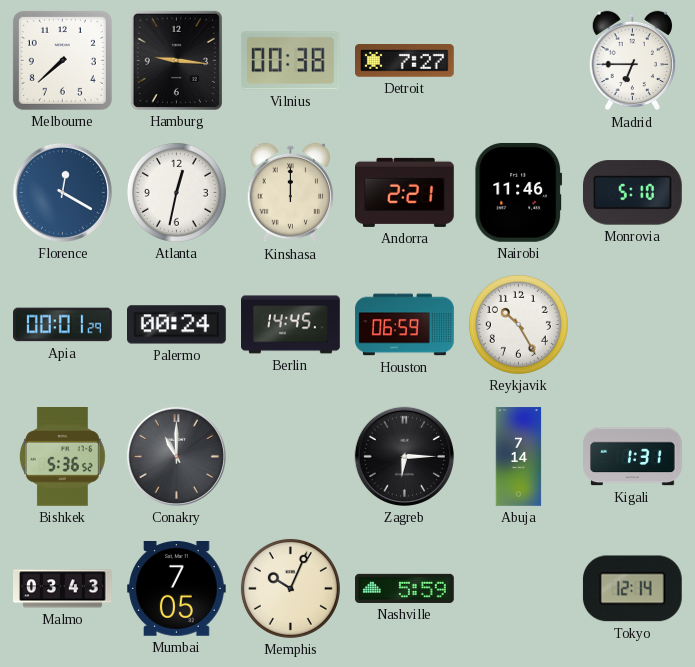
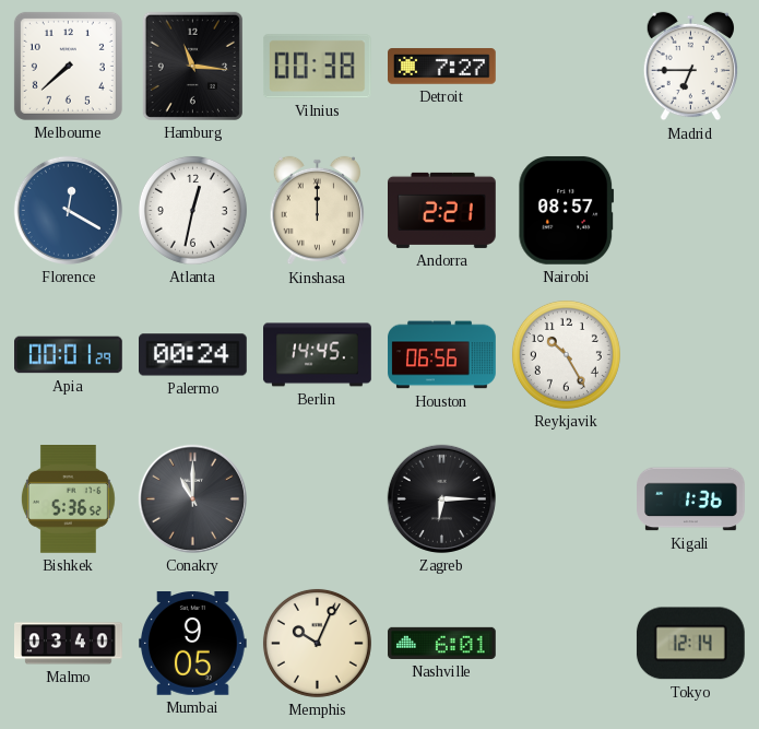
Hamburg: 9:16 -> 11:16 (192, 66)
Nairobi: 11:46 -> 08:57 (567, 210)
Monrovia: 5:10 -> none (632, 193)
Houston: 06:59 -> 06:56 (442, 355)
Abuja: 7:14 -> none (519, 457)
Kigali: 1:31 -> 1:36 (691, 499)
Malmo: 03:43 -> 03:40 (69, 644)
Mumbai: 7:05 -> 9:05 (193, 644)
Nashville: 5:59 -> 6:01 (442, 643)
